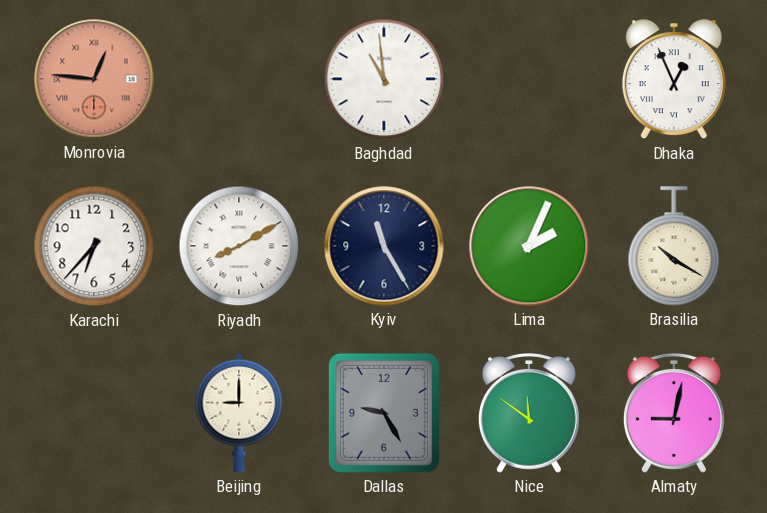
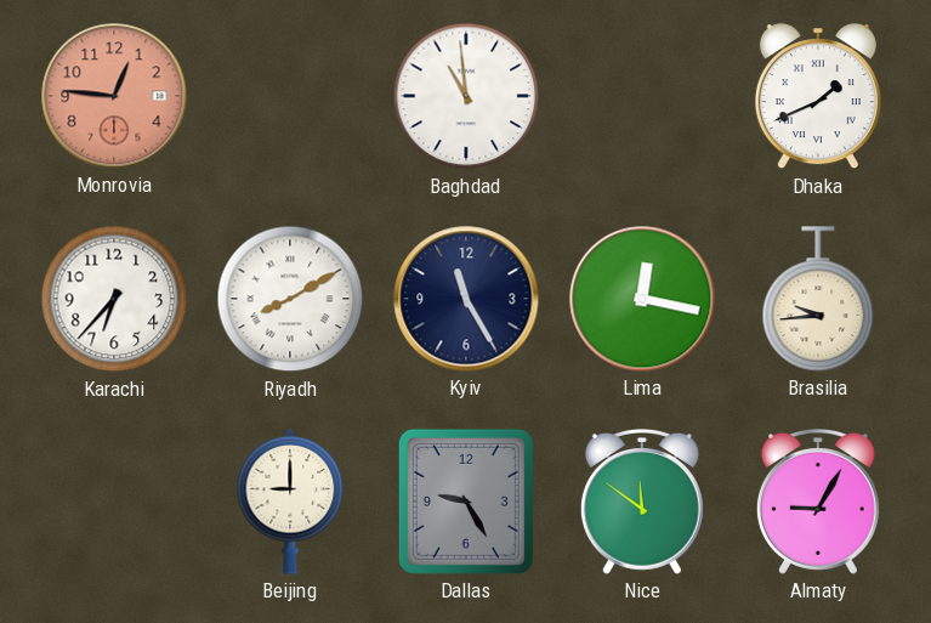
Monrovia numerals: Roman -> Arabic (114, 96)
Dhaka: 12:56 -> 1:41 (818, 97)
Lima: 2:04 -> 12:17 (642, 299)
Brasilia: 10:20 -> 9:44 (818, 299)
Almaty: 9:02 -> 9:05 (818, 503)
